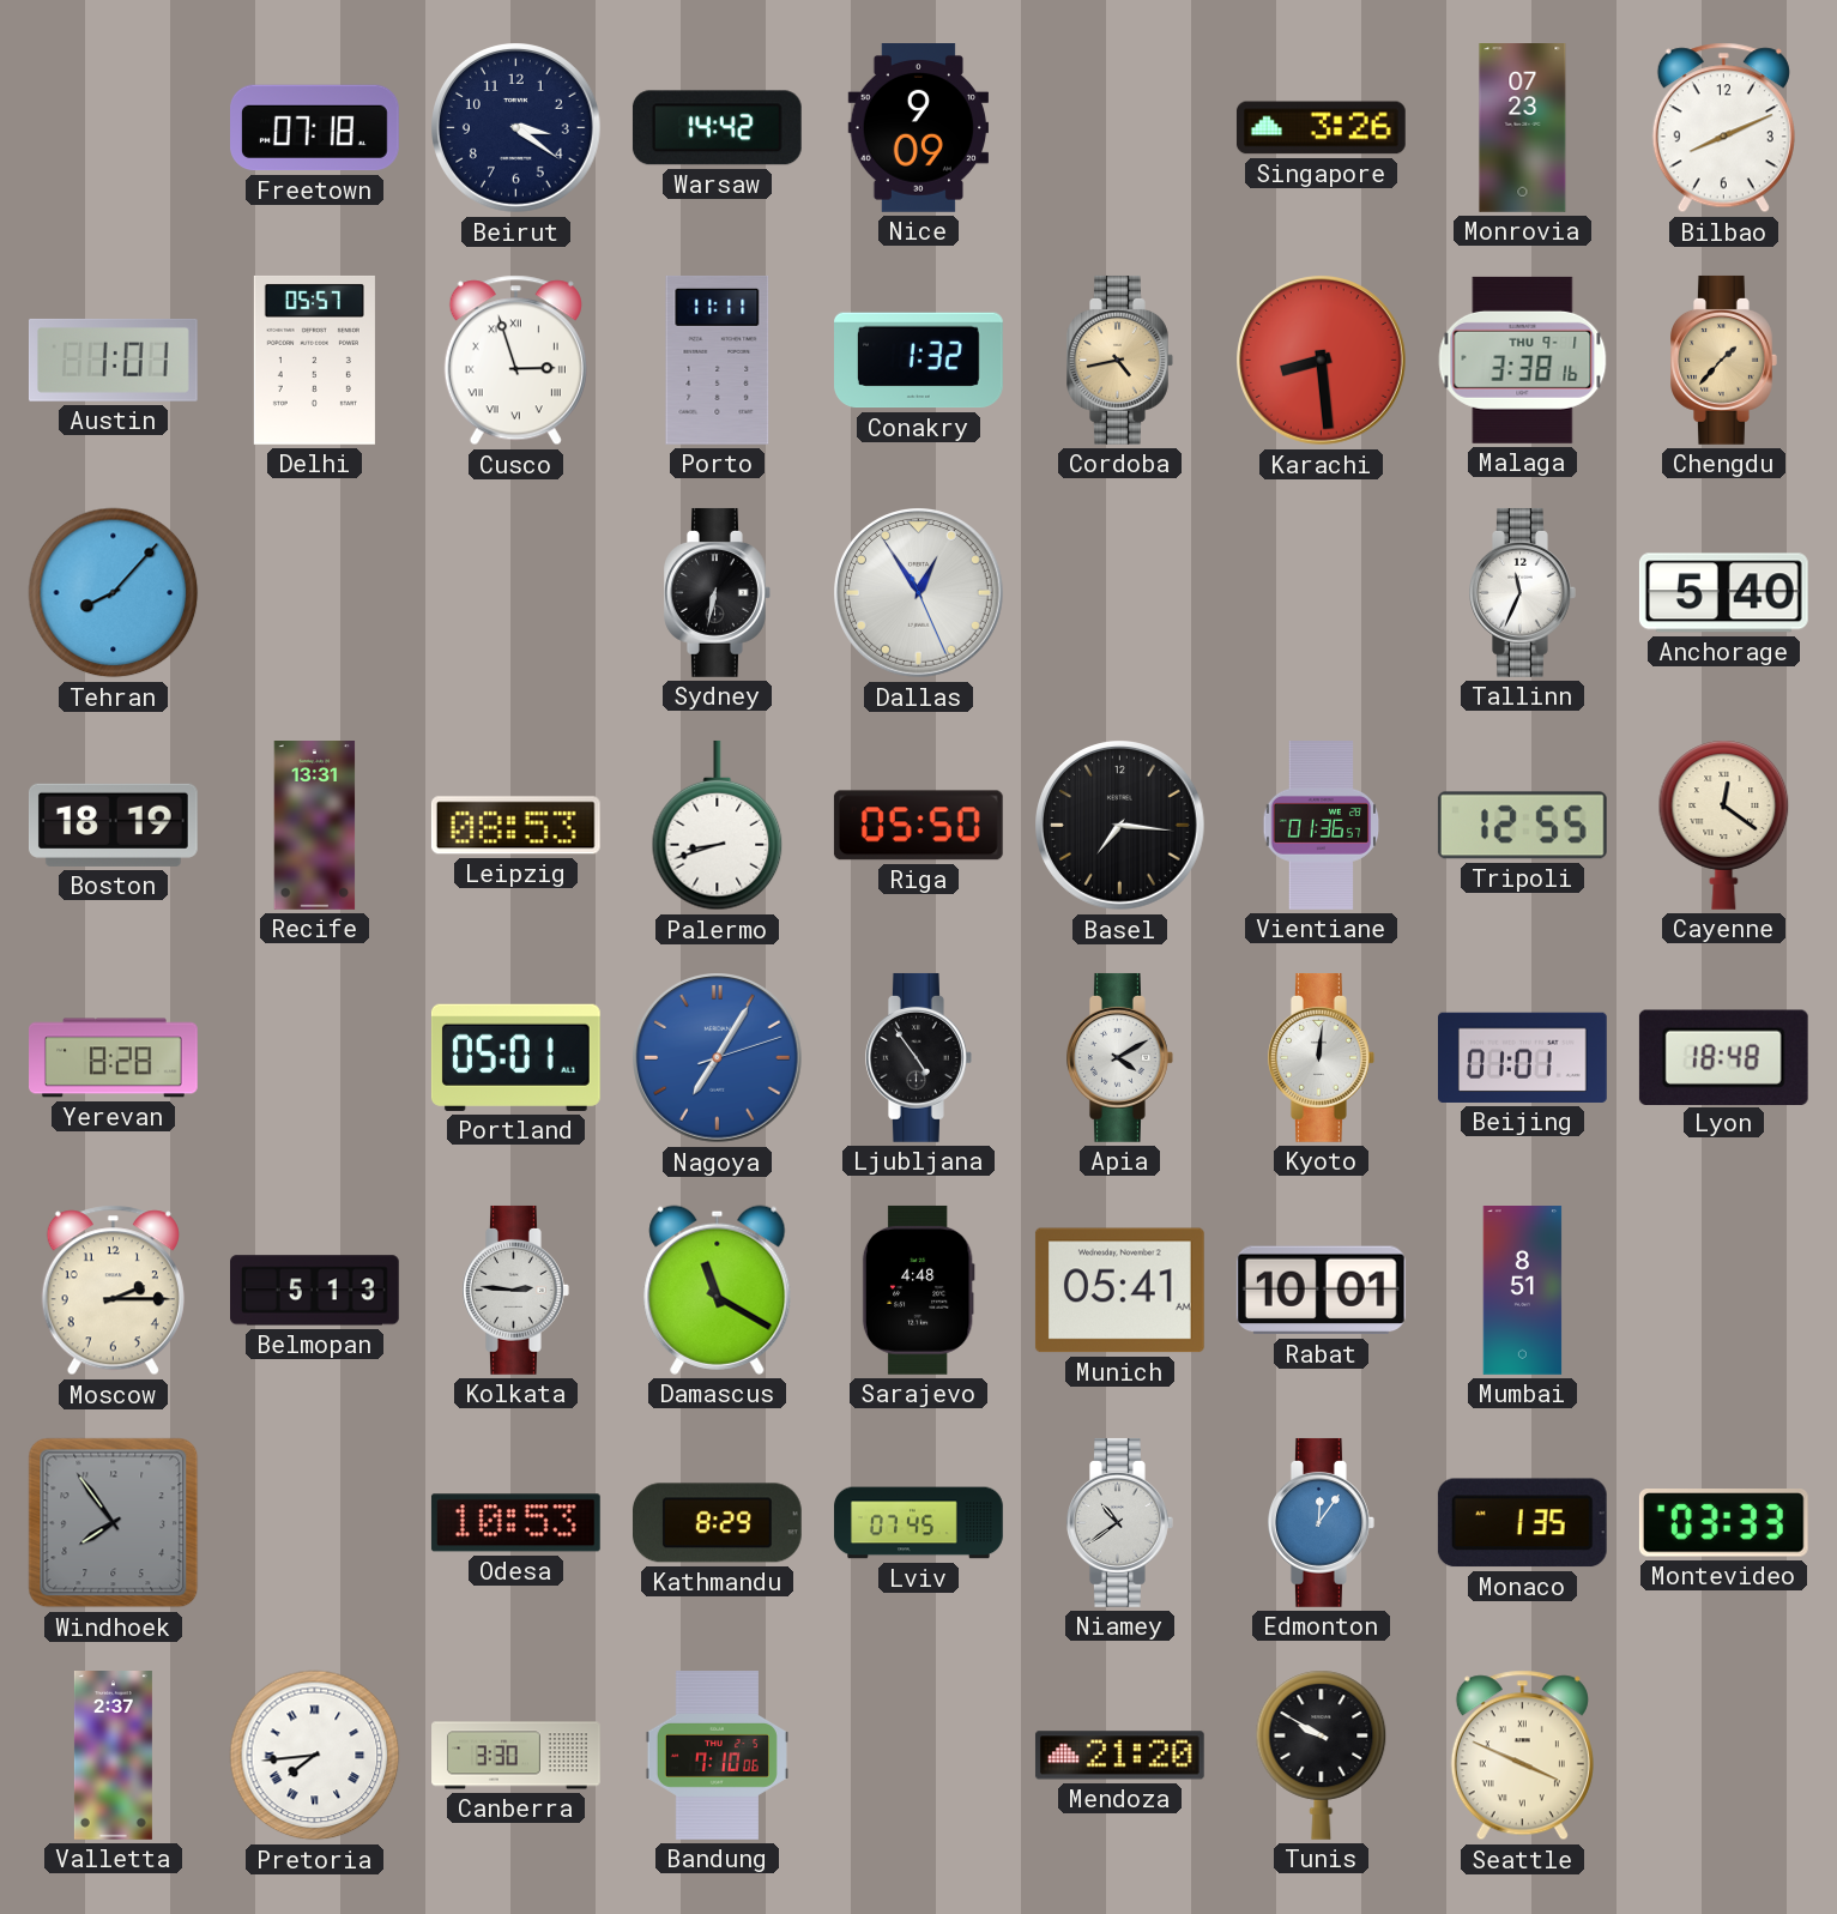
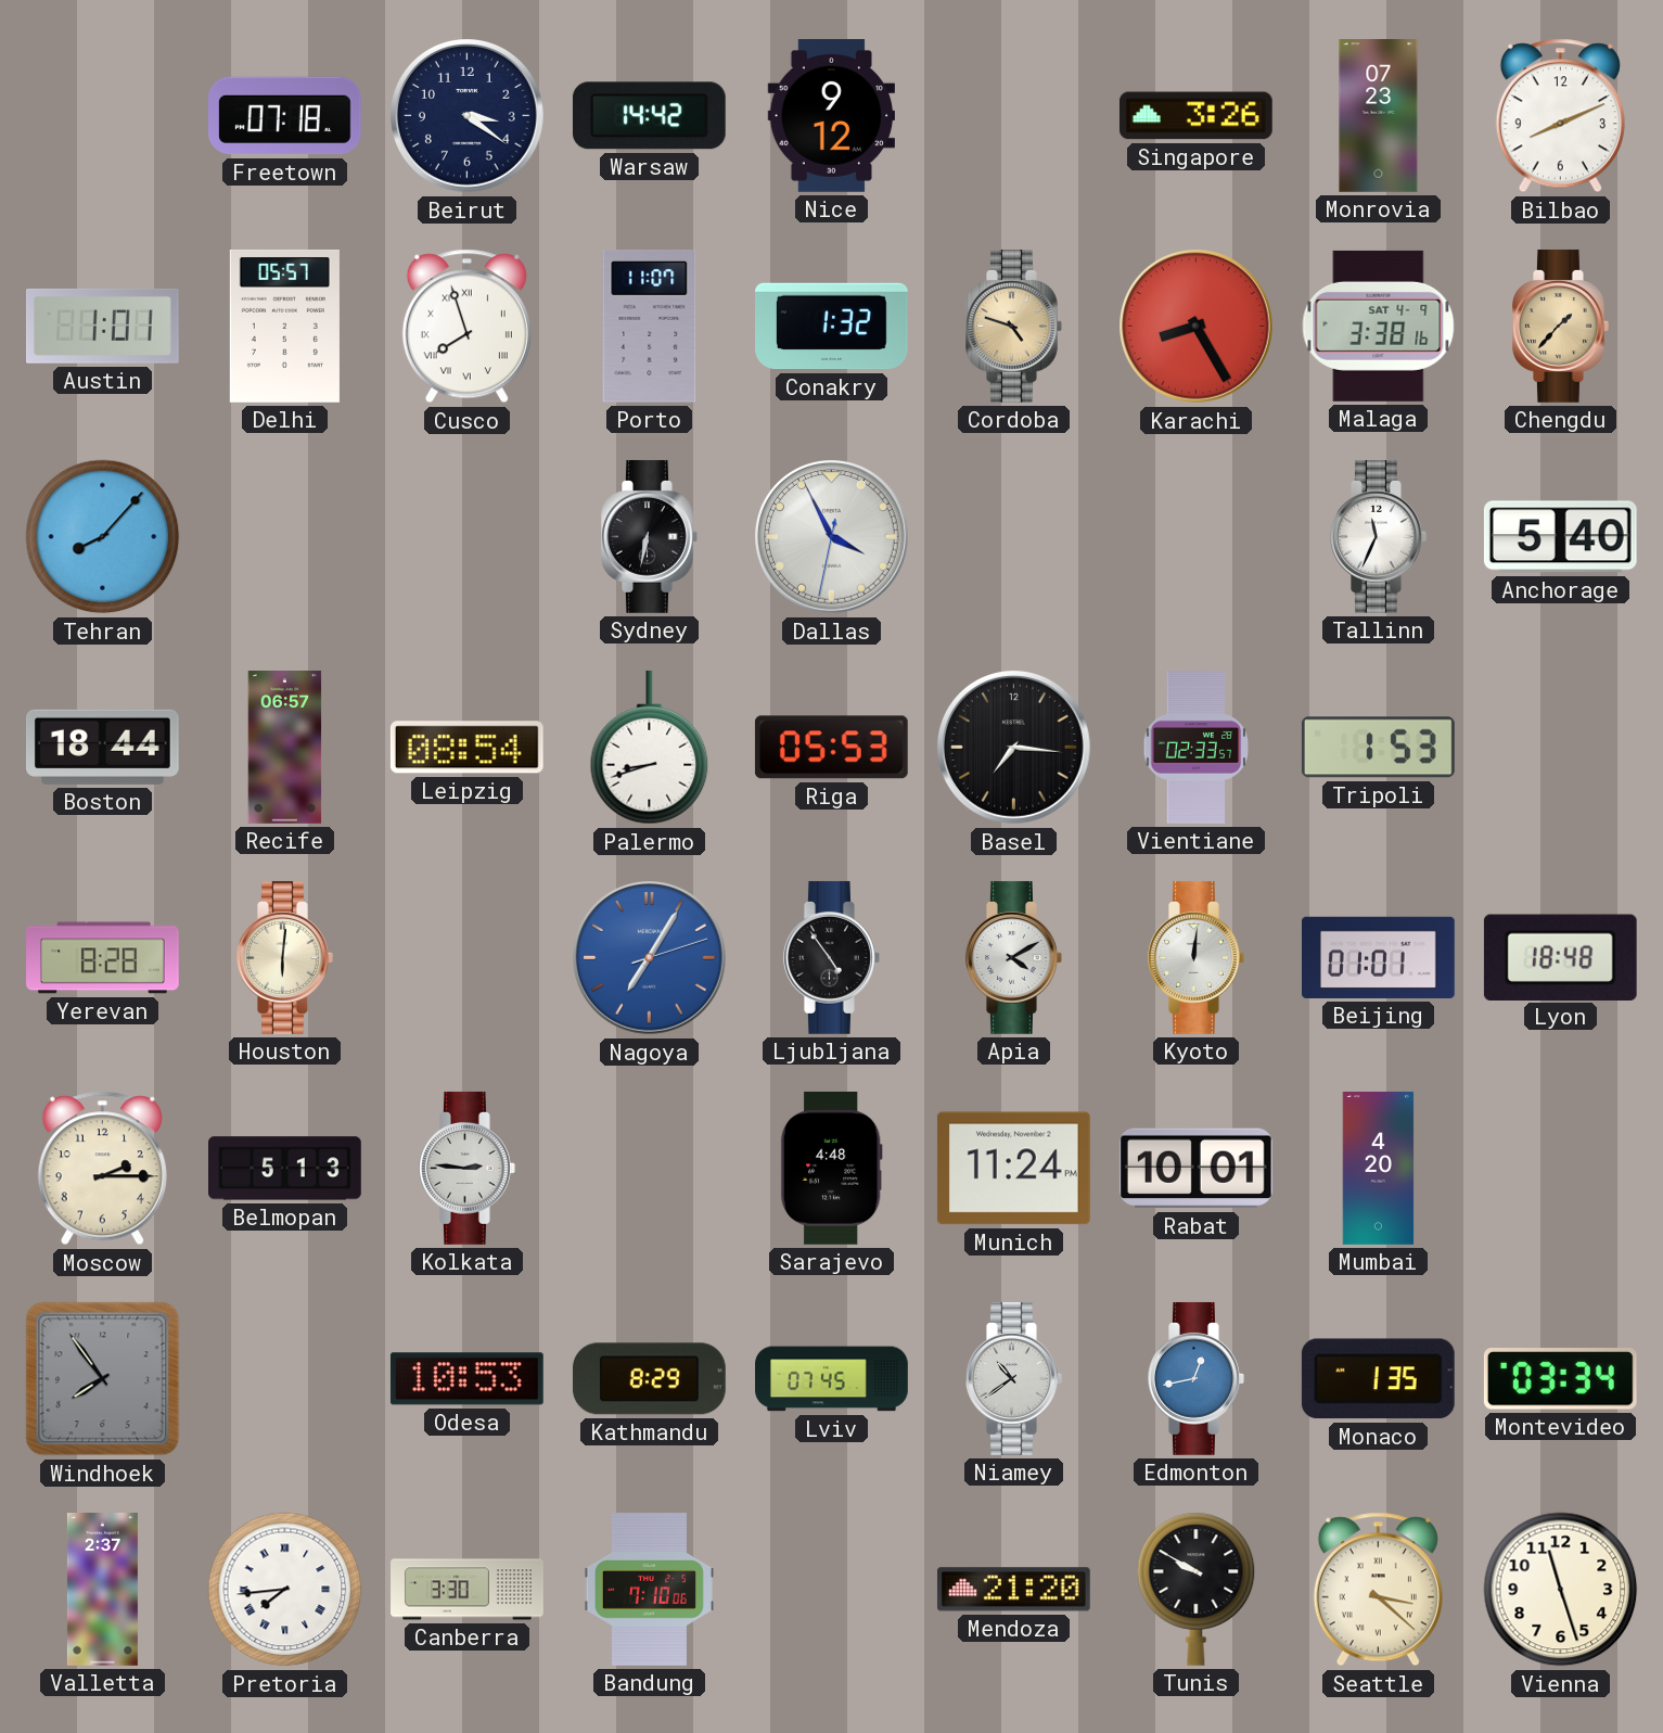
Nice: 9:09 -> 9:12 (832, 116)
Cusco: 2:57 -> 7:57 (466, 327)
Porto: 11:11 -> 11:07 (650, 326)
Cordoba: 4:43 -> 4:48 (1014, 327)
Karachi: 8:29 -> 8:25 (1197, 327)
Malaga date: THU 9-1 -> SAT 4-9 (1379, 326)
Dallas: 12:54 -> 3:55 (832, 537)
Boston: 18:19 -> 18:44 (102, 747)
Recife: 13:31 -> 06:57 (285, 748)
Leipzig: 08:53 -> 08:54 (466, 748)
Riga: 05:50 -> 05:53 (831, 748)
Vientiane: 01:36 -> 02:33 (1197, 748)
Tripoli: 12:55 -> 1:53 (1378, 748)
Cayenne: 12:21 -> none (1724, 825)
Houston: none -> 6:01 (285, 958)
Portland: 05:01 -> none (515, 1057)
Damascus: 11:20 -> none (718, 1290)
Munich: 05:41 -> 11:24 (1013, 1169)
Mumbai: 8:51 -> 4:20 (1379, 1169)
Edmonton: 12:06 -> 12:43 (1197, 1379)
Montevideo: 03:33 -> 03:34 (1560, 1379)
Seattle: 3:49 -> 3:22 (1378, 1590)
Vienna: none -> 11:27 (1561, 1590)
